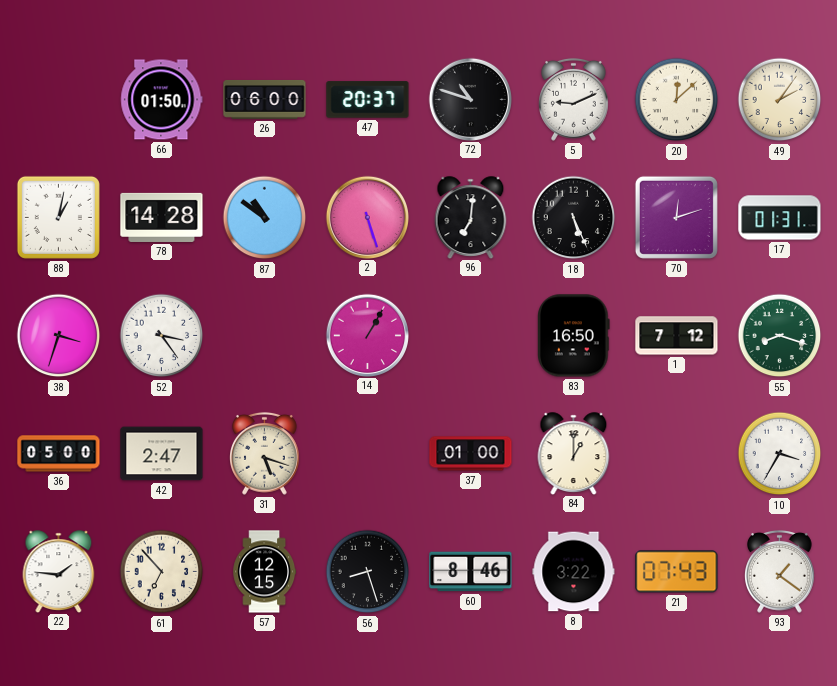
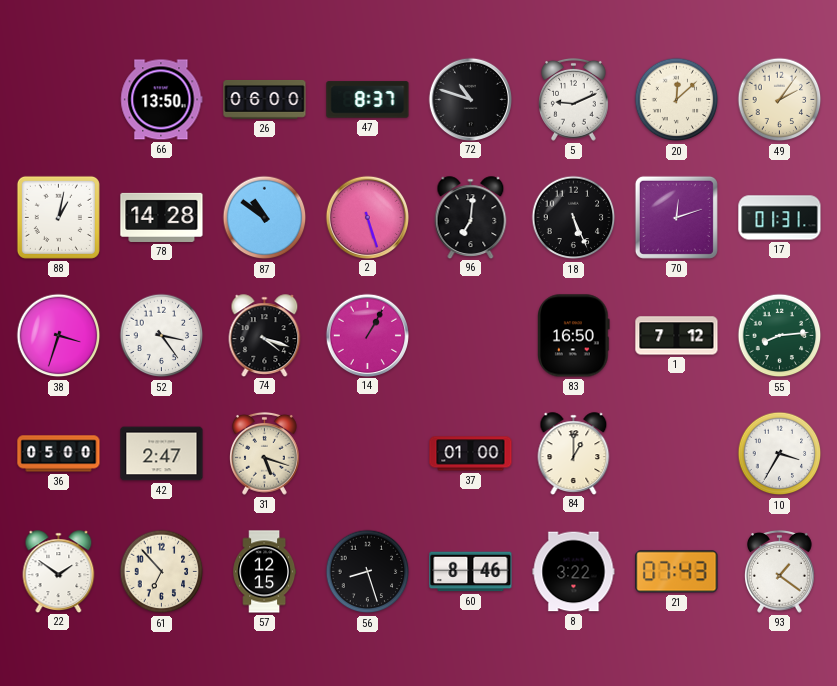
66: 01:50 -> 13:50 (162, 100)
47: 20:37 -> 8:37 (368, 100)
74: none -> 4:18 (265, 335)
55: 8:18 -> 8:14 (780, 336)
22: 1:46 -> 1:51 (59, 571)
